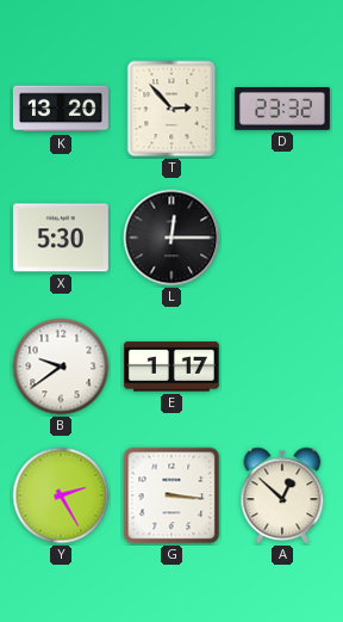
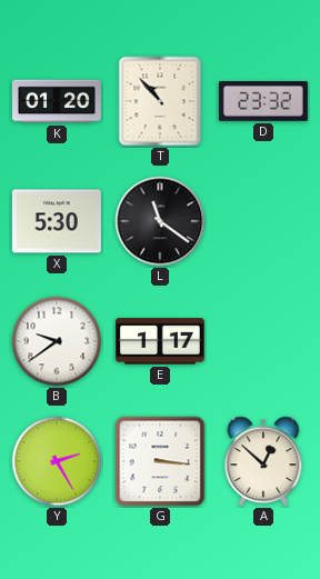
K: 13:20 -> 01:20 (57, 101)
T: 2:53 -> 10:53 (160, 101)
L: 12:15 -> 11:21 (160, 221)
